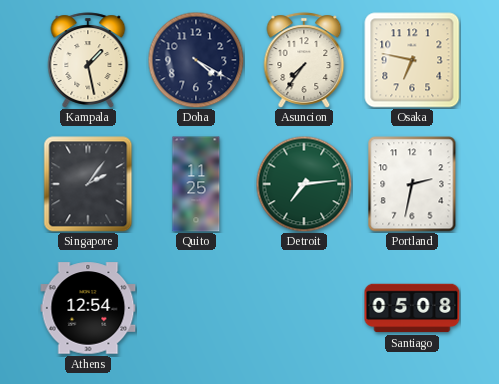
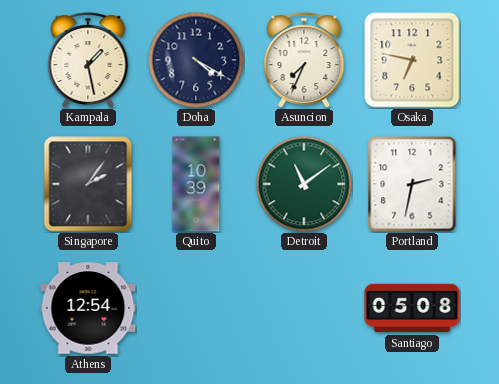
Asuncion: 7:36 -> 7:34 (304, 60)
Quito: 11:25 -> 10:39 (196, 184)
Detroit: 7:14 -> 11:09 (304, 184)
